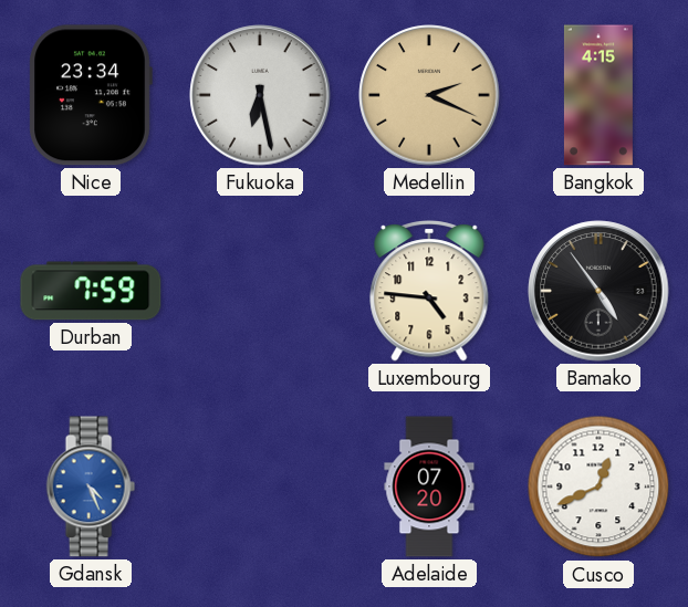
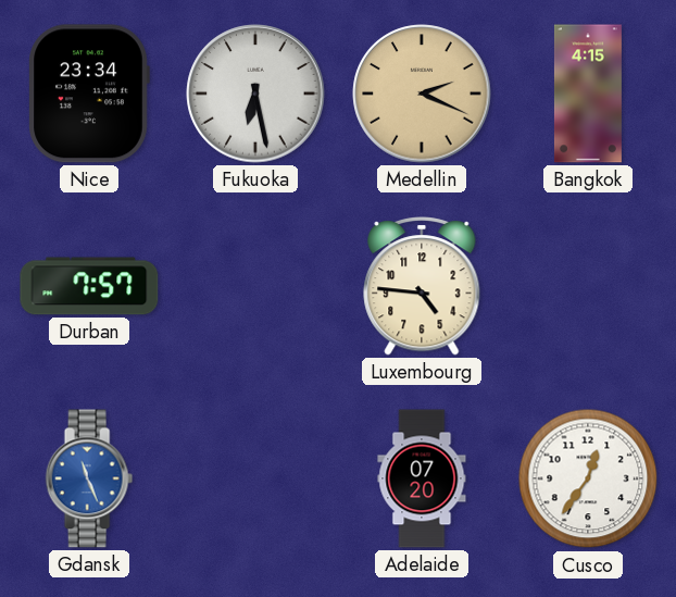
Durban: 7:59 -> 7:57 (89, 286)
Bamako: 4:54 -> none (598, 291)
Gdansk: 4:26 -> 11:26 (89, 478)
Cusco: 12:41 -> 12:36 (588, 478)
